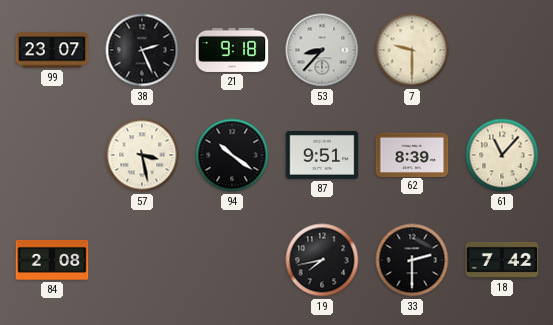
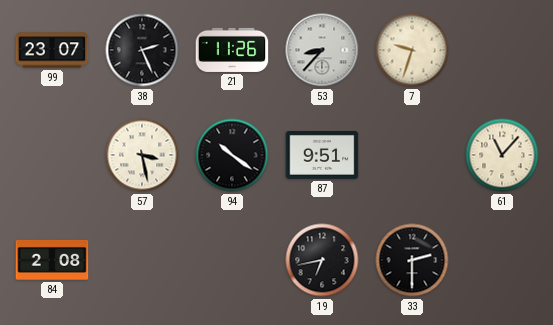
21: 9:18 -> 11:26 (232, 50)
7: 9:30 -> 9:33 (412, 50)
62: 8:39 -> none (412, 154)
19: 7:43 -> 6:43 (322, 260)
18: 7:42 -> none (502, 260)
